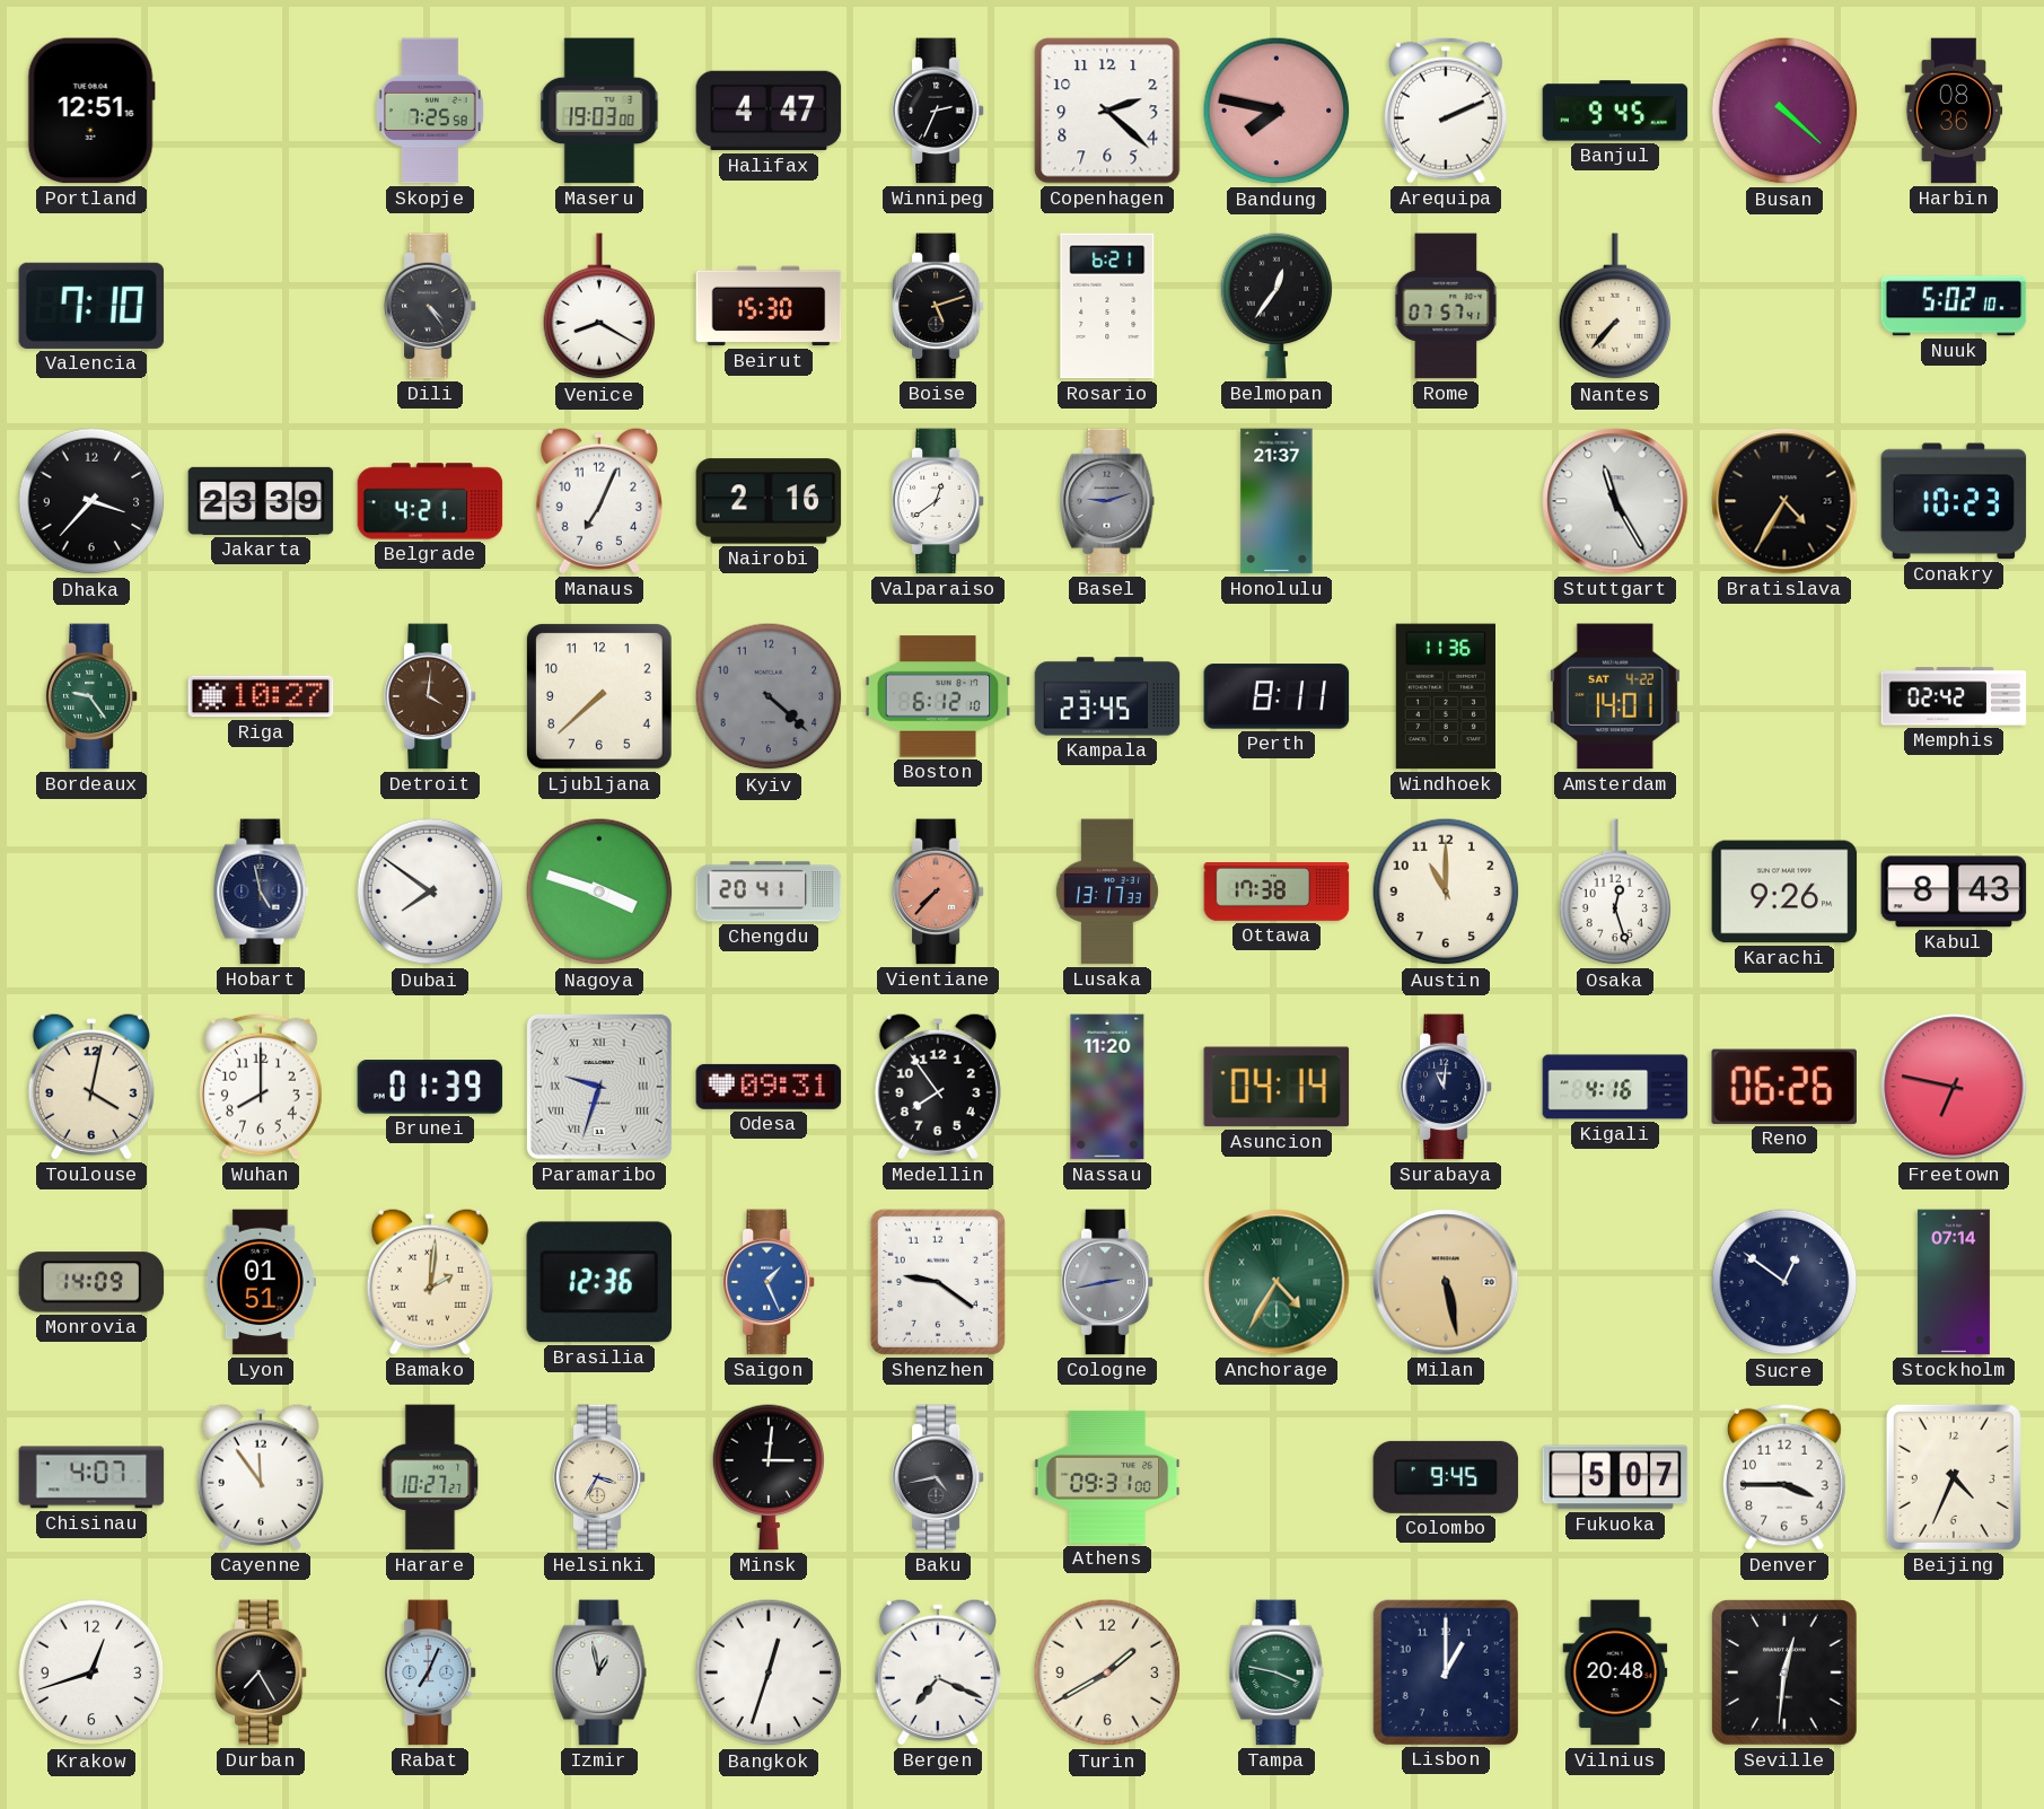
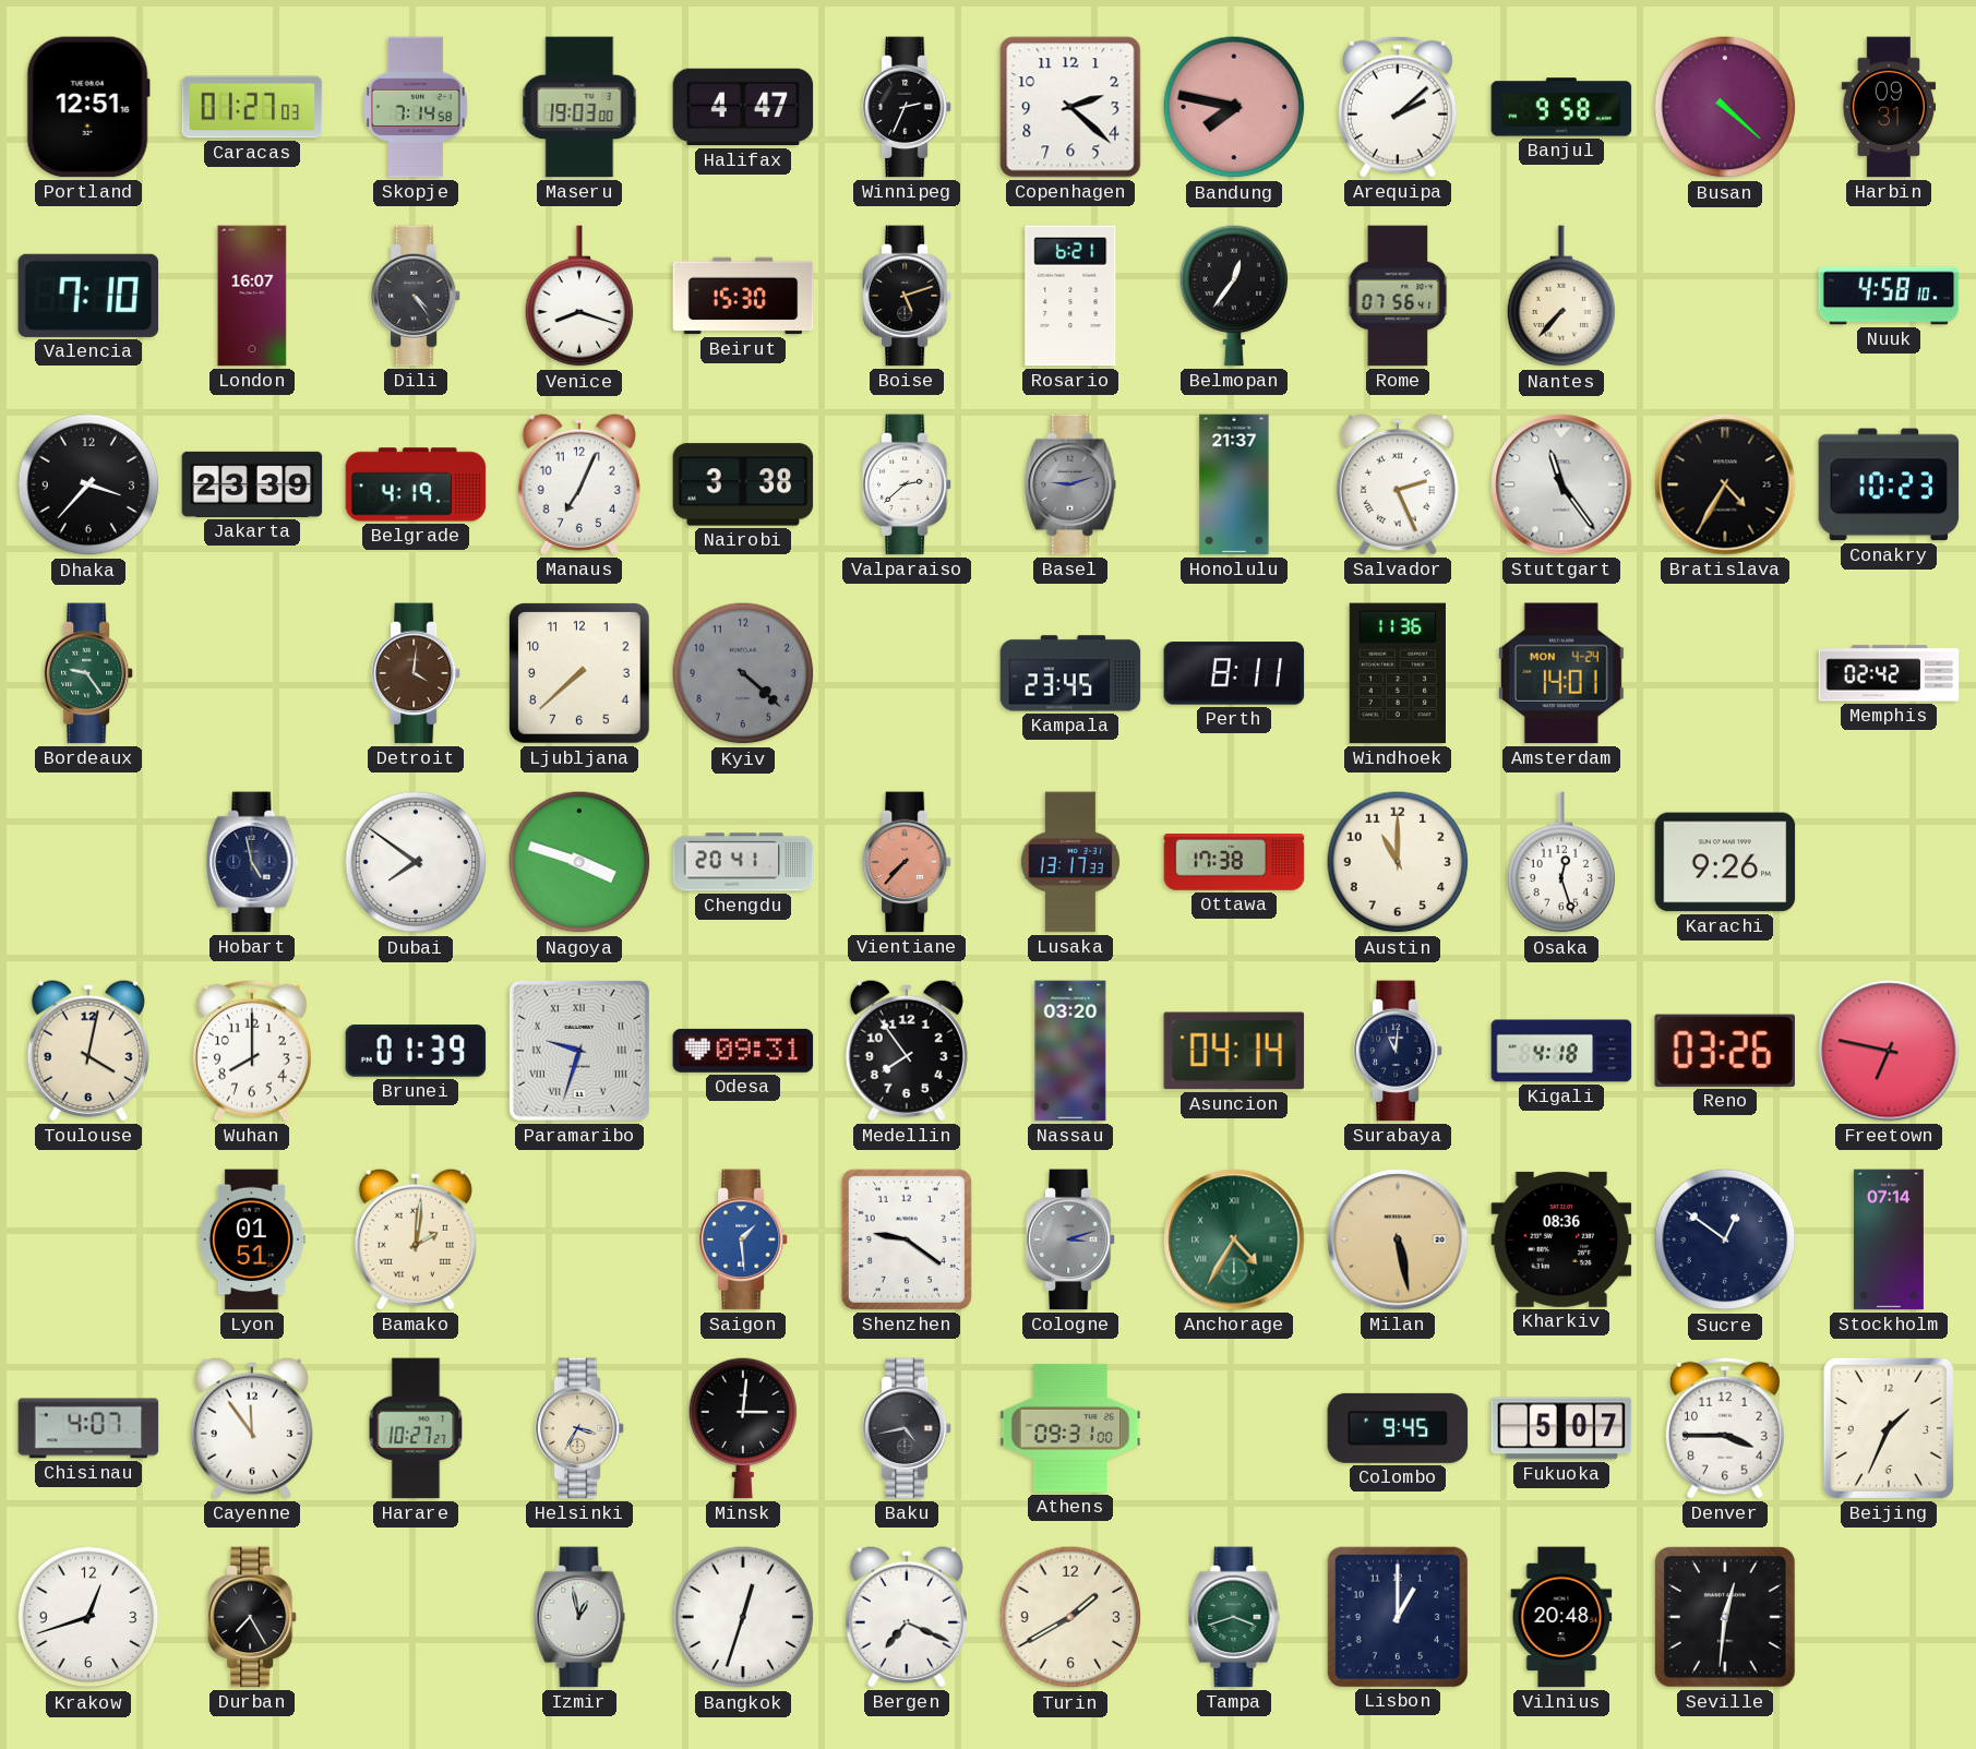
Caracas: none -> 01:27 (252, 107)
Skopje: 7:25 -> 7:14 (416, 107)
Arequipa: 2:11 -> 2:08 (1398, 107)
Banjul: 9:45 -> 9:58 (1561, 107)
Harbin: 08:36 -> 09:31 (1889, 107)
London: none -> 16:07 (252, 296)
Venice: 8:20 -> 8:18 (579, 297)
Rome: 07:57 -> 07:56 (1398, 296)
Nuuk: 5:02 -> 4:58 (1889, 296)
Belgrade: 4:21 -> 4:19 (416, 484)
Nairobi: 2:16 -> 3:38 (743, 484)
Valparaiso: 12:39 -> 2:38 (907, 484)
Salvador: none -> 2:26 (1398, 484)
Stuttgart: 11:25 -> 11:24 (1561, 484)
Riga: 10:27 -> none (261, 696)
Boston: 6:12 -> none (938, 696)
Amsterdam date: SAT 4-22 -> MON 4-24 (1561, 673)
Kabul: 8:43 -> none (1954, 892)
Nassau: 11:20 -> 03:20 (1070, 1051)
Kigali: 4:16 -> 4:18 (1561, 1051)
Reno: 06:26 -> 03:26 (1724, 1051)
Monrovia: 14:09 -> none (91, 1282)
Brasilia: 12:36 -> none (599, 1282)
Saigon: 1:26 -> 1:29 (743, 1239)
Cologne: 2:43 -> 3:12 (1070, 1239)
Kharkiv: none -> 08:36 (1561, 1239)
Beijing: 4:34 -> 1:34 (1889, 1428)
Rabat: 7:04 -> none (430, 1672)
Tampa: 3:47 -> 3:42 (1234, 1617)
